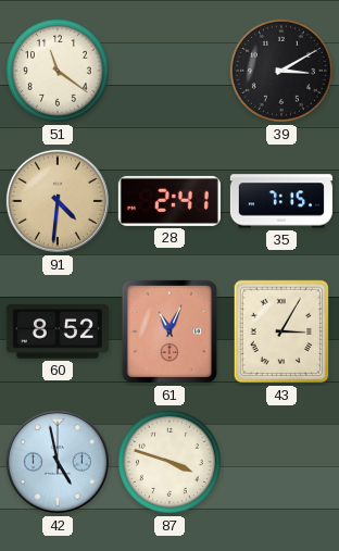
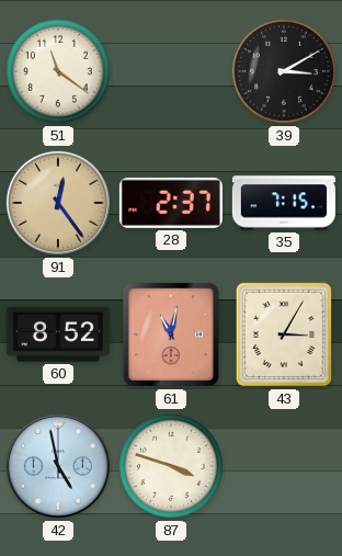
91: 4:31 -> 12:24 (58, 203)
28: 2:41 -> 2:37 (171, 203)
61: 11:04 -> 11:02 (171, 334)
